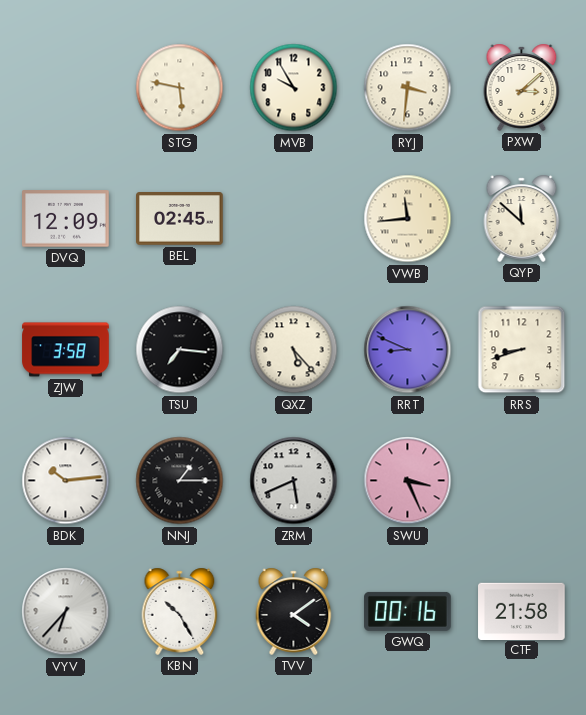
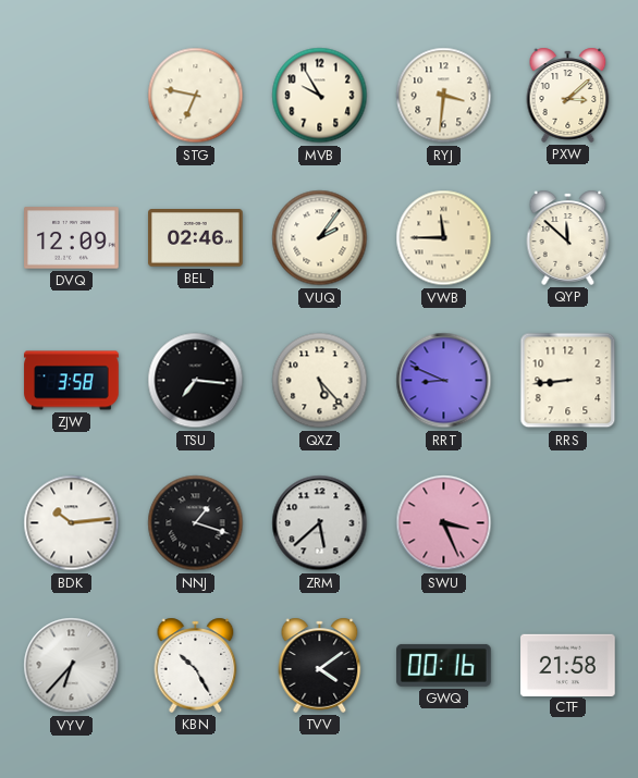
STG: 5:47 -> 6:47 (196, 96)
BEL: 02:45 -> 02:46 (196, 238)
VUQ: none -> 2:06 (320, 238)
VWB: 11:44 -> 11:45 (444, 238)
RRS: 8:42 -> 8:44 (568, 381)
NNJ: 1:15 -> 1:18 (196, 523)
ZRM: 5:41 -> 5:38 (320, 523)
